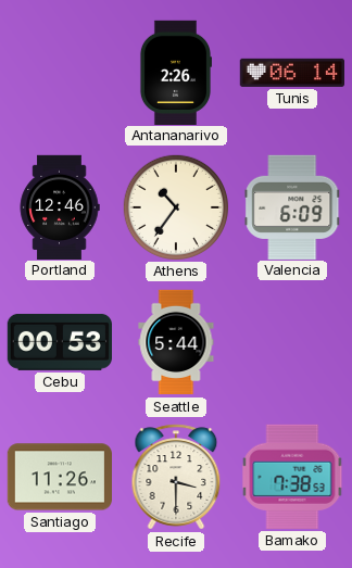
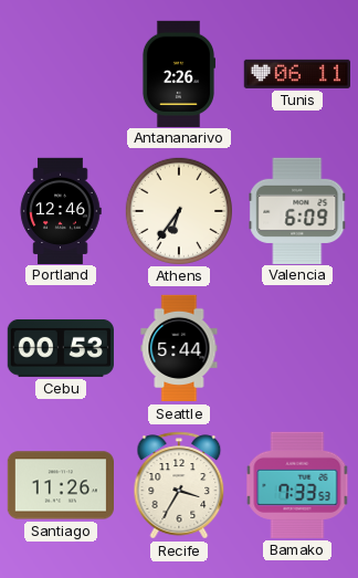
Tunis: 06:14 -> 06:11 (296, 74)
Athens: 10:36 -> 6:36 (178, 210)
Recife: 3:30 -> 3:35 (179, 485)
Bamako: 7:38 -> 7:33 (297, 485)
